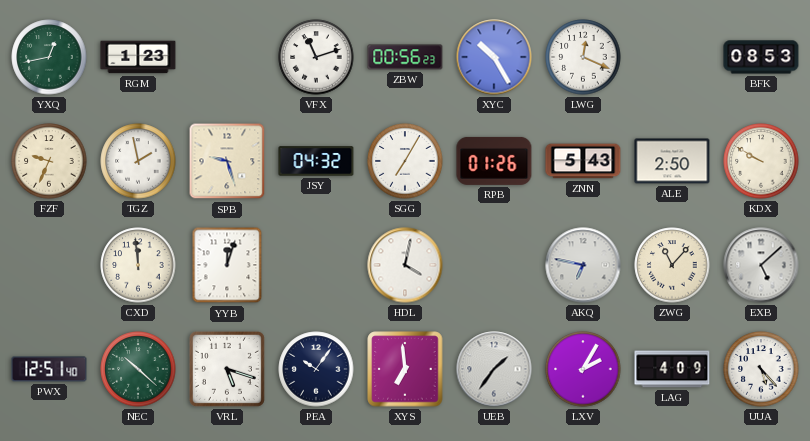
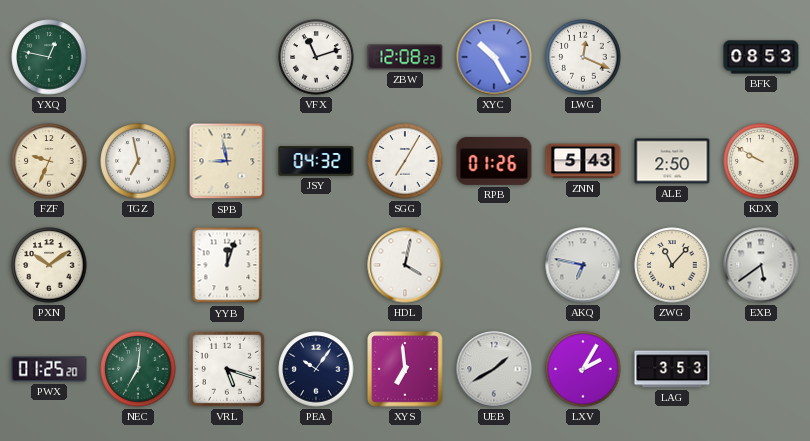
YXQ: 12:43 -> 12:47 (49, 57)
RGM: 1:23 -> none (138, 57)
ZBW: 00:56 -> 12:08 (405, 57)
TGZ: 1:58 -> 6:58 (138, 161)
SPB: 9:27 -> 8:58 (227, 161)
PXN: none -> 10:09 (49, 265)
CXD: 11:59 -> none (138, 265)
EXB: 5:08 -> 5:39 (761, 265)
PWX: 12:51 -> 01:25 (49, 369)
NEC: 10:22 -> 7:01 (138, 369)
UEB: 1:36 -> 1:40 (494, 369)
LAG: 4:09 -> 3:53 (672, 369)
UUA: 5:23 -> none (761, 369)
